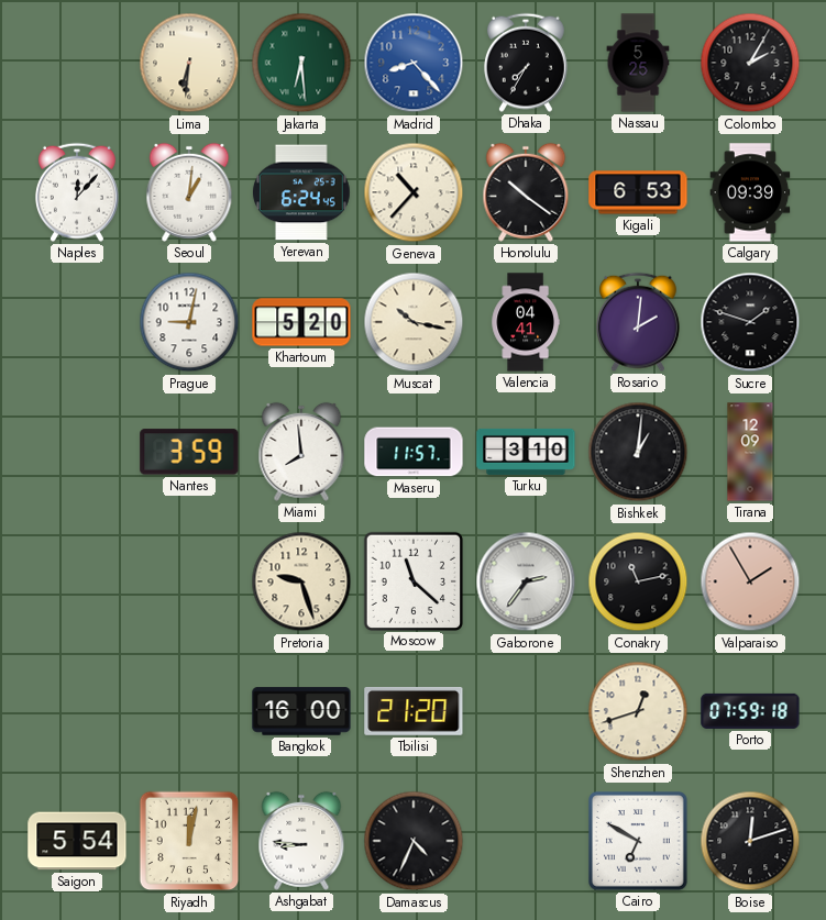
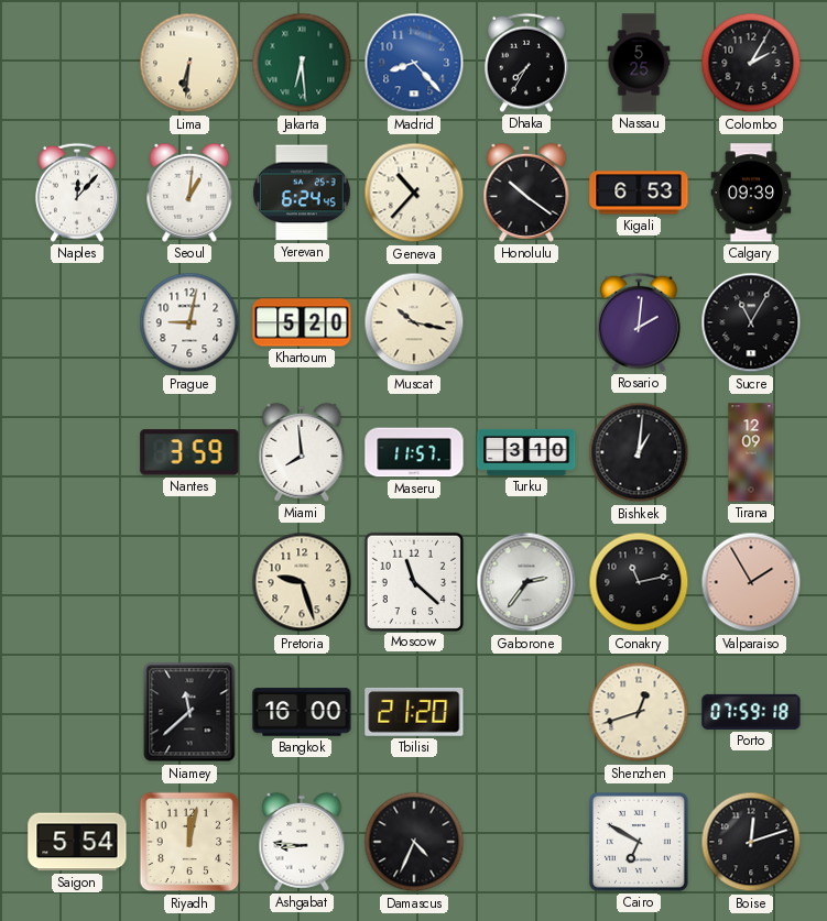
Valencia: 04:41 -> none (526, 322)
Sucre: 1:48 -> 11:05 (751, 322)
Niamey: none -> 11:38 (189, 712)
